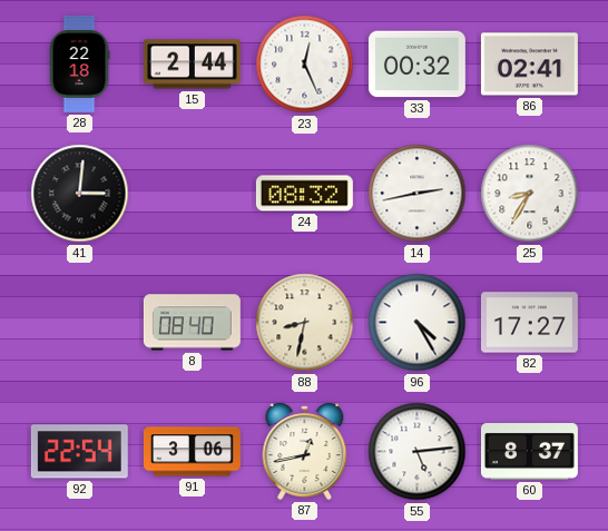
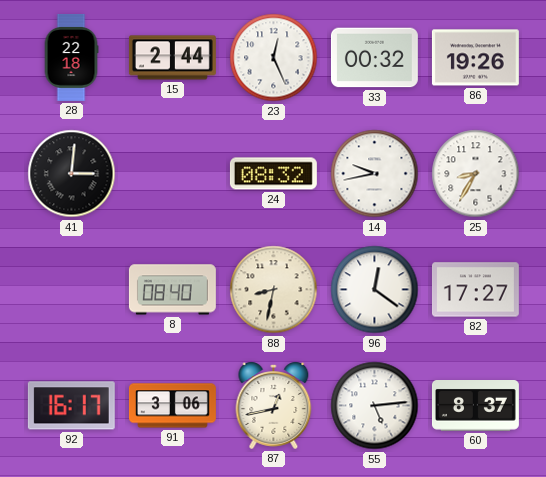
86: 02:41 -> 19:26 (475, 58)
14: 2:43 -> 9:43 (375, 174)
96: 4:25 -> 12:21 (375, 290)
92: 22:54 -> 16:17 (71, 406)
